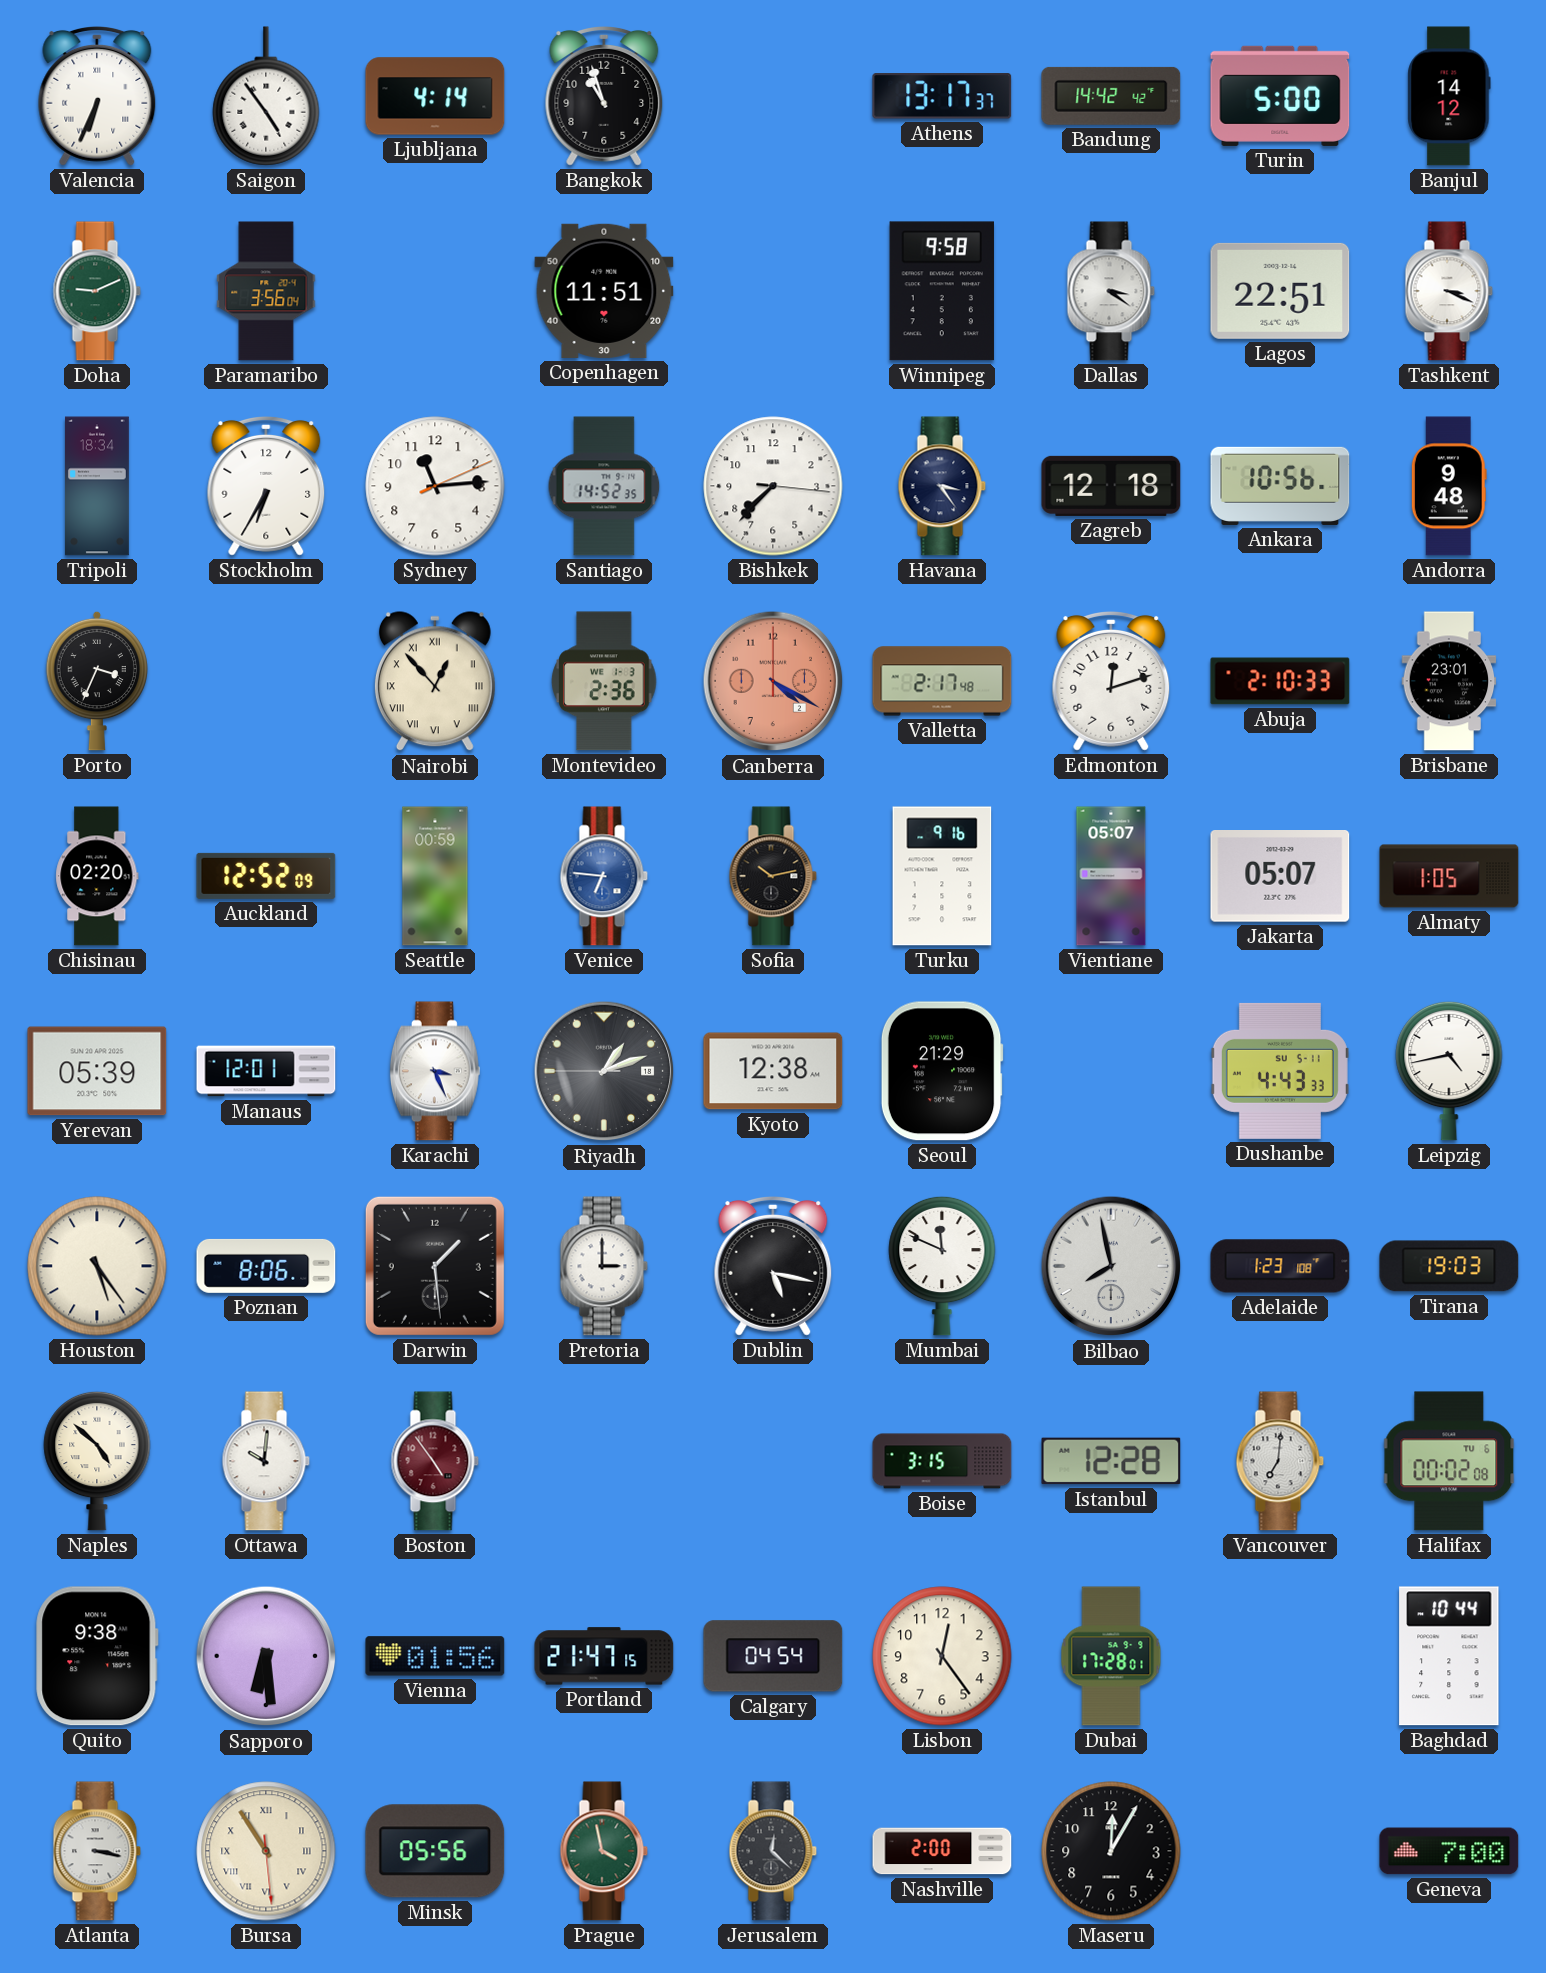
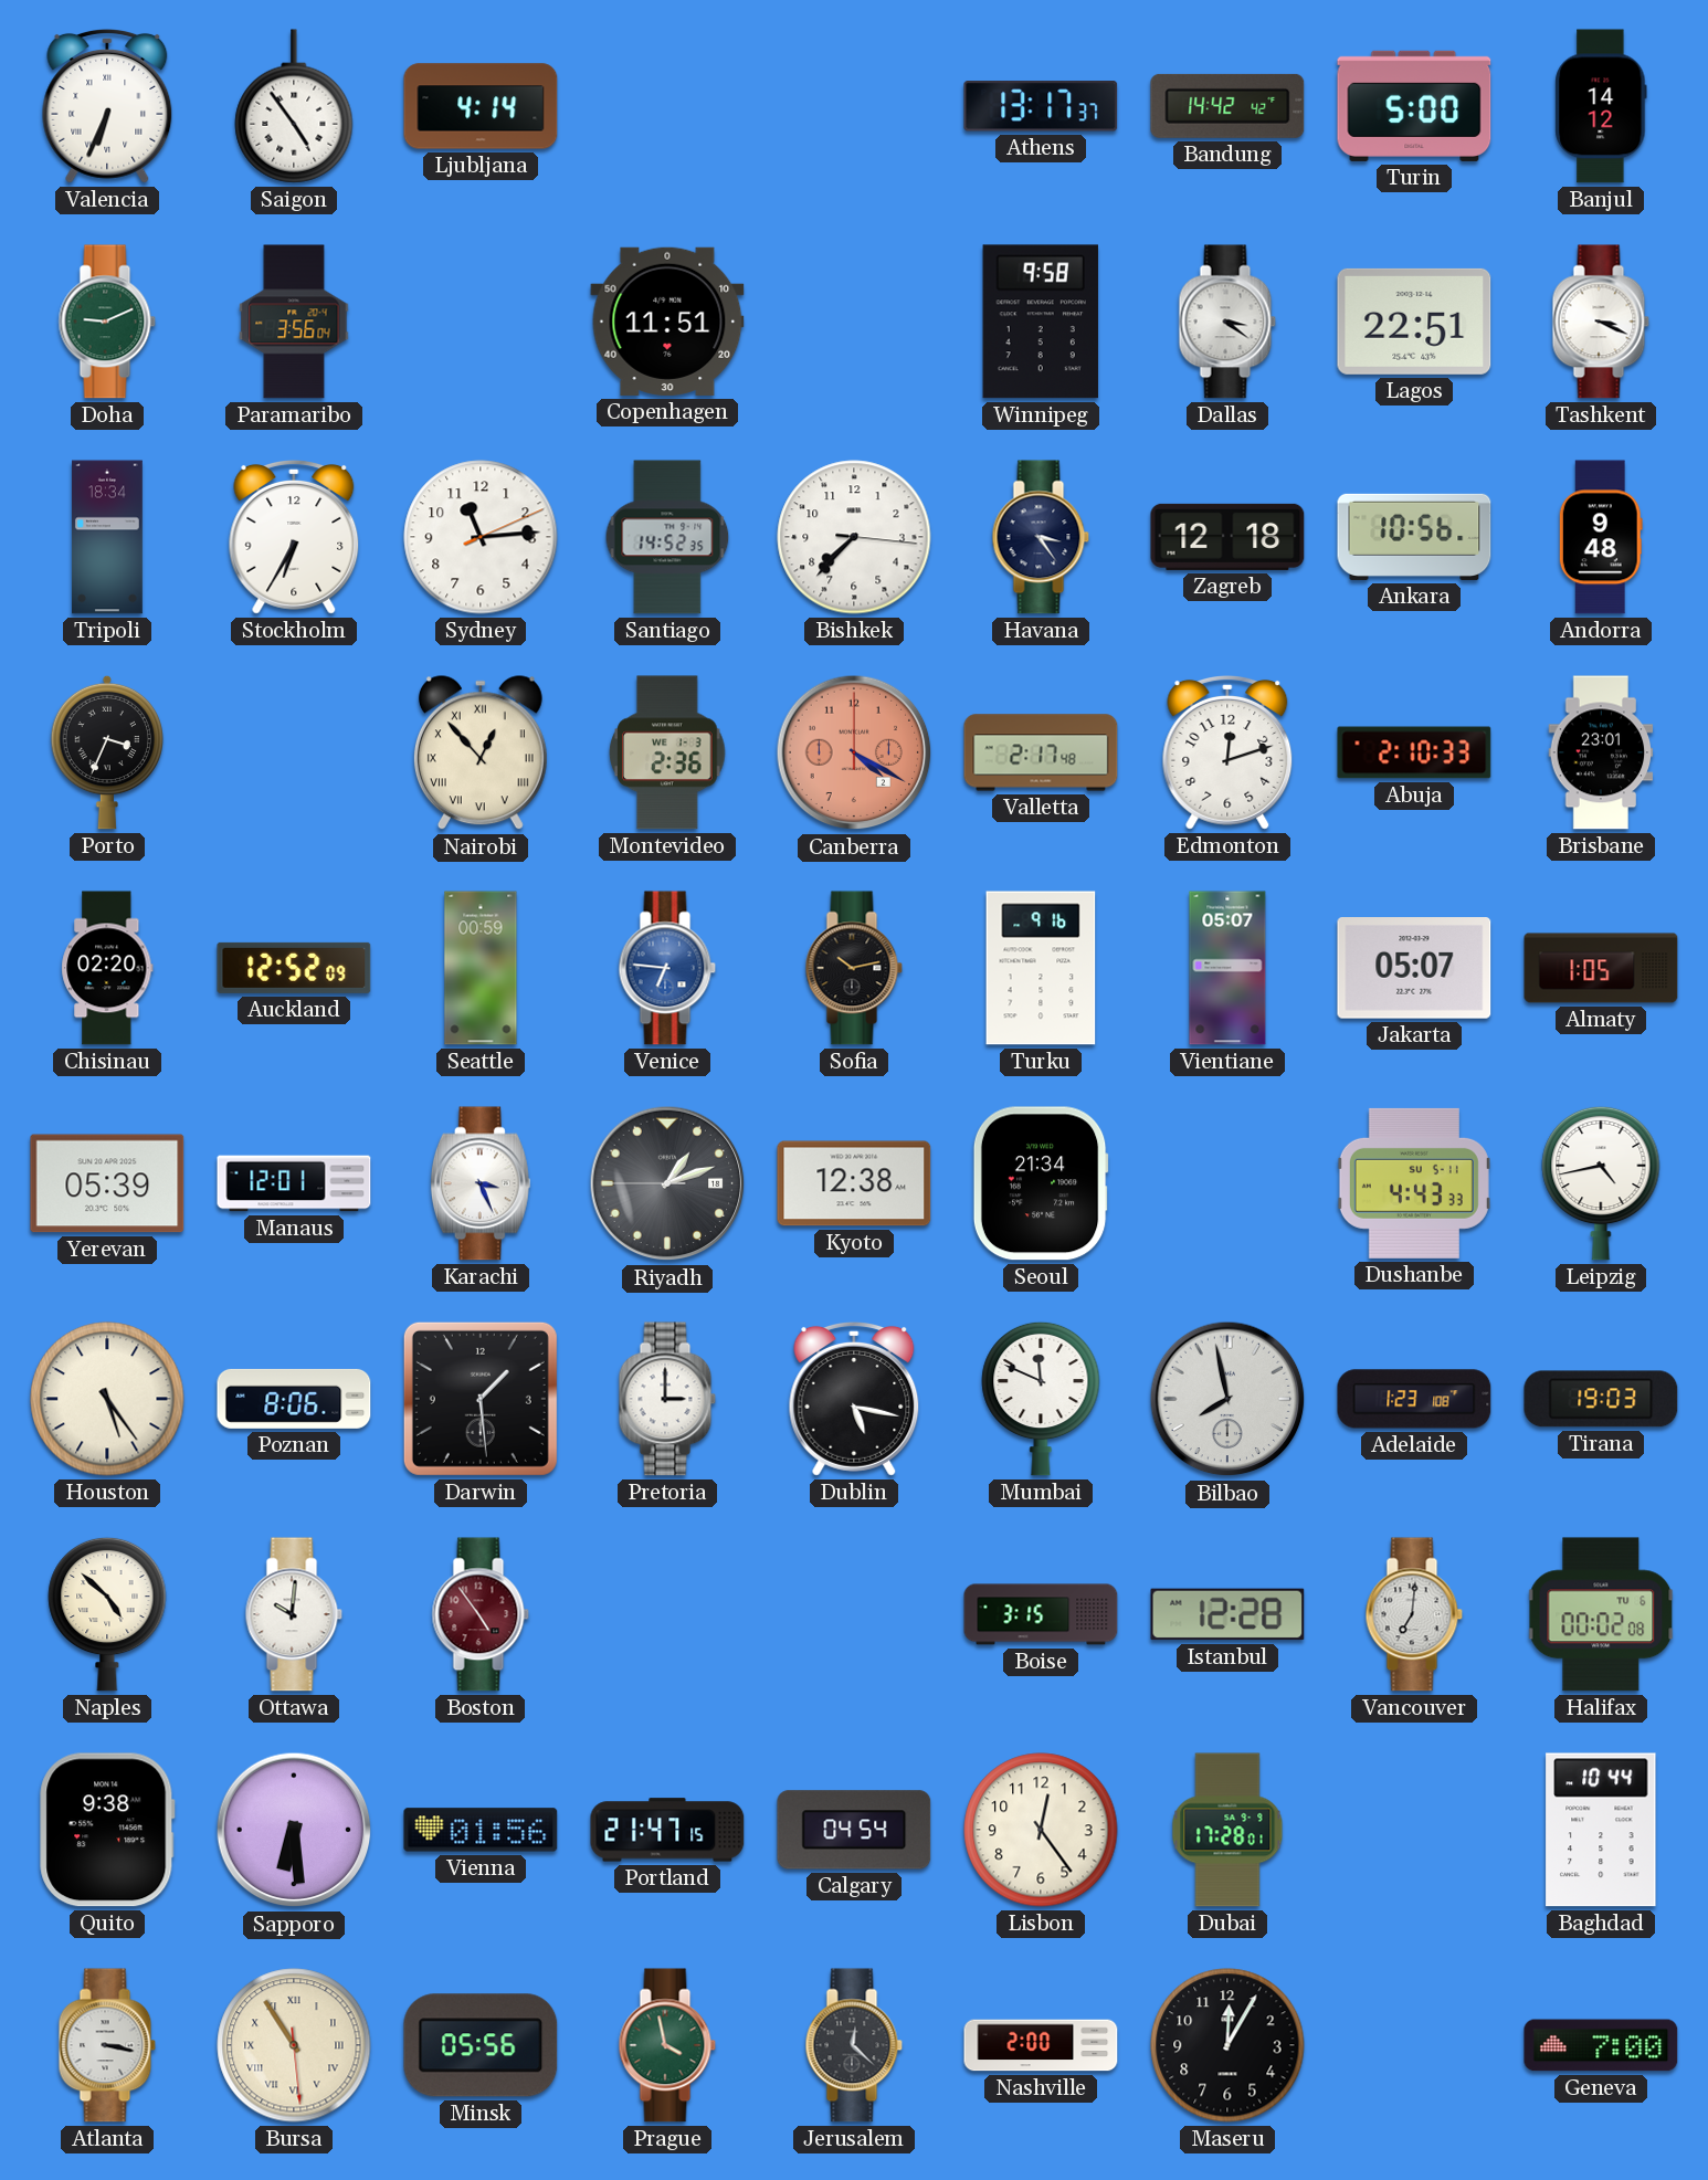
Bangkok: 10:57 -> none (604, 97)
Seoul: 21:29 -> 21:34 (1041, 1183)
